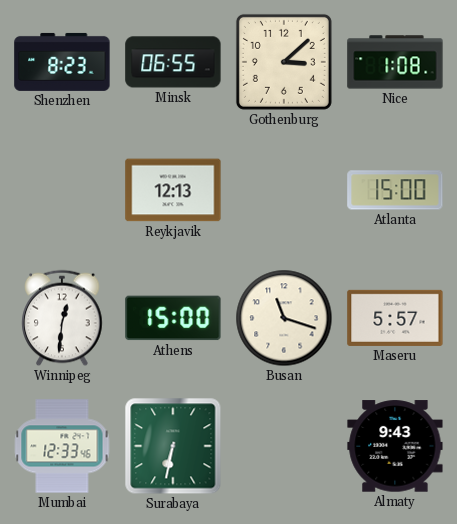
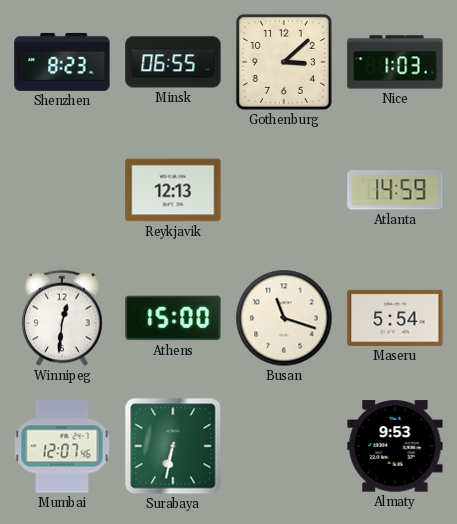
Nice: 1:08 -> 1:03 (395, 62)
Atlanta: 15:00 -> 14:59 (395, 190)
Maseru: 5:57 -> 5:54 (395, 318)
Mumbai: 12:33 -> 12:07 (62, 446)
Almaty: 9:43 -> 9:53 (395, 446)
